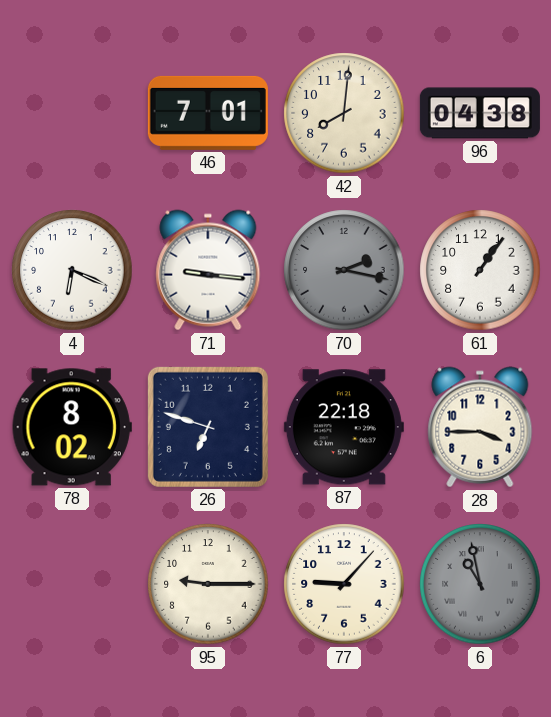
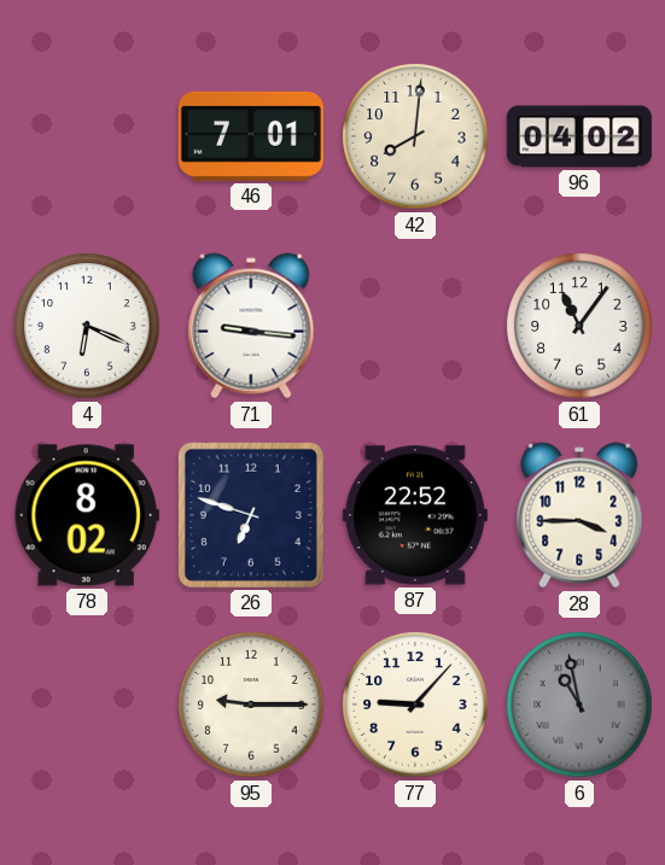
96: 04:38 -> 04:02 (579, 136)
70: 2:17 -> none (344, 270)
61: 1:06 -> 11:06 (579, 326)
87: 22:18 -> 22:52 (415, 515)
